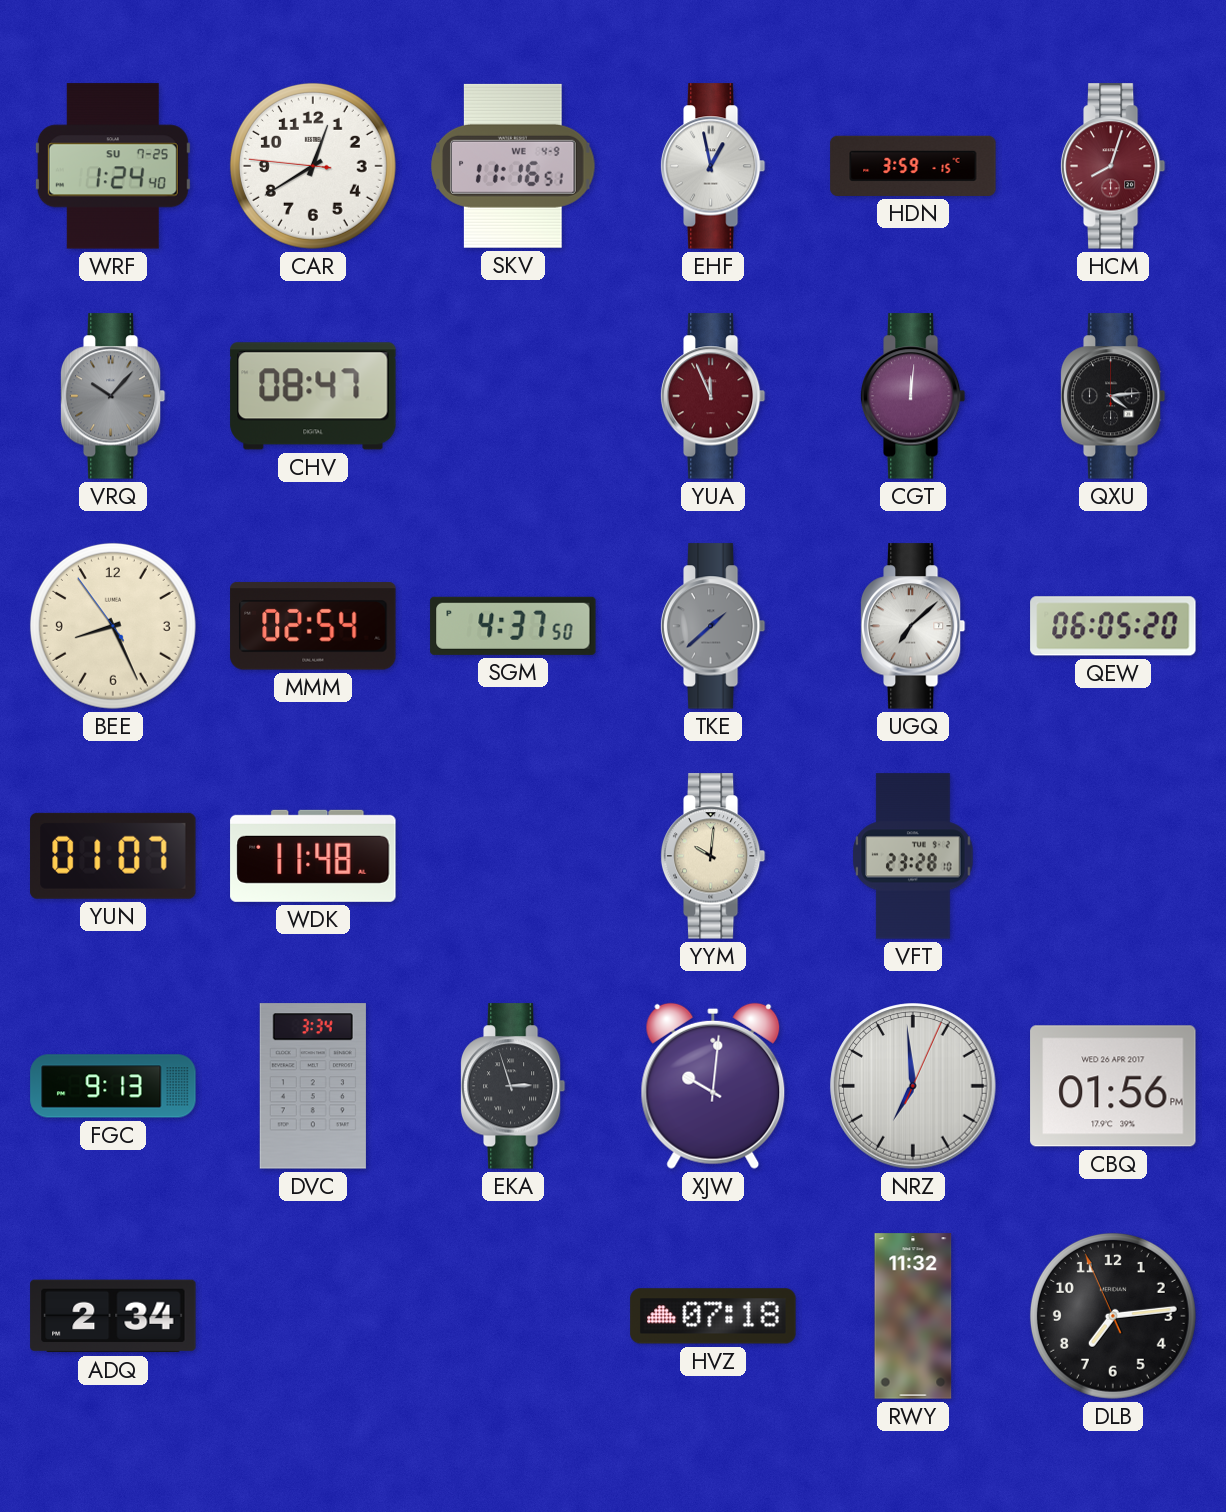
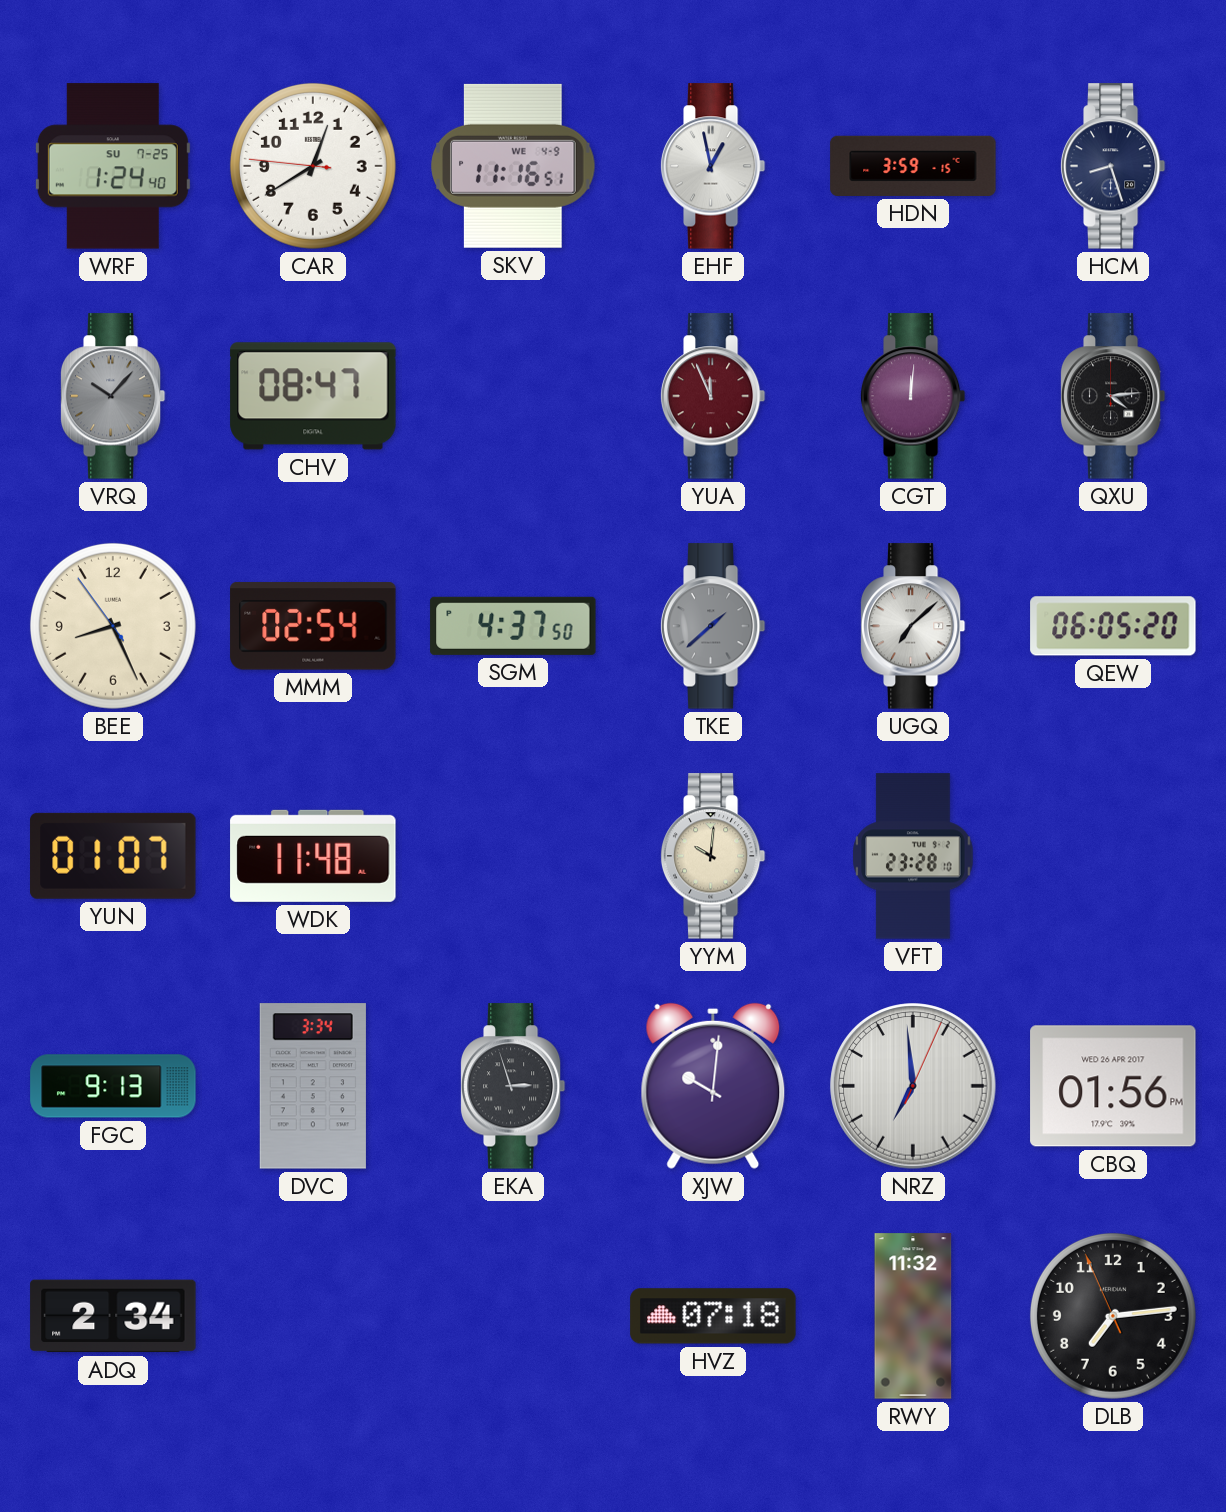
HCM: 8:03 -> 8:27 (1113, 166)
HCM dial: burgundy -> navy (1113, 166)
